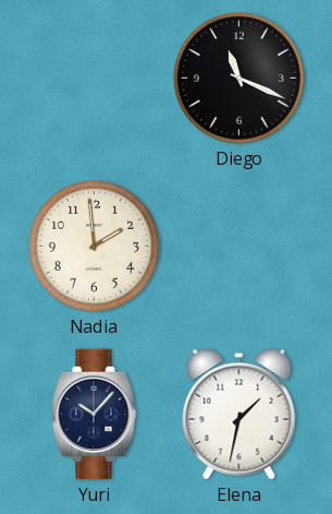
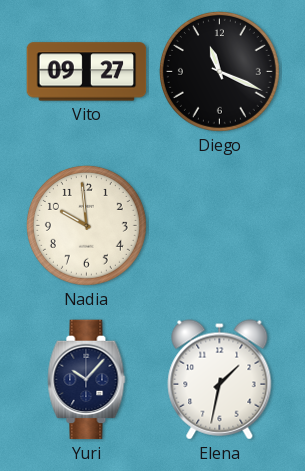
Vito: none -> 09:27 (87, 72)
Nadia: 1:59 -> 9:59 (86, 225)
